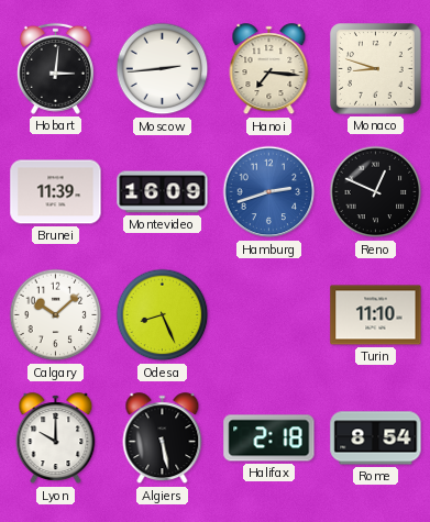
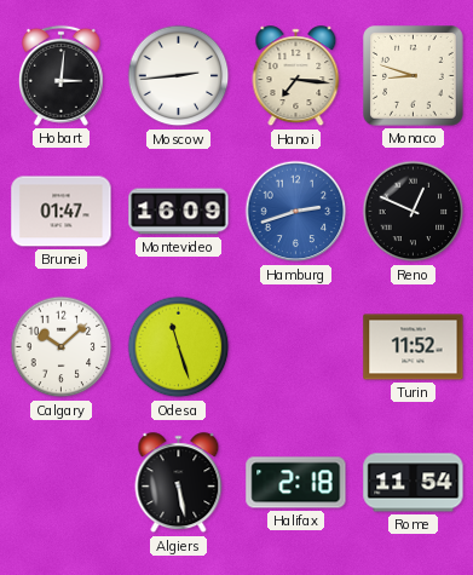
Brunei: 11:39 -> 01:47 (62, 212)
Odesa: 8:26 -> 11:27 (179, 347)
Turin: 11:10 -> 11:52 (414, 347)
Lyon: 10:00 -> none (56, 438)
Rome: 8:54 -> 11:54 (414, 483)
